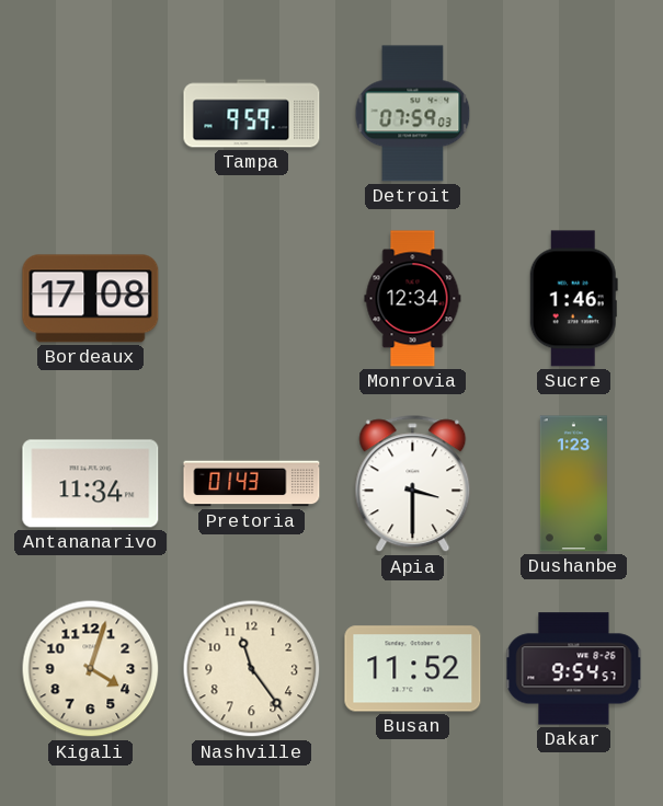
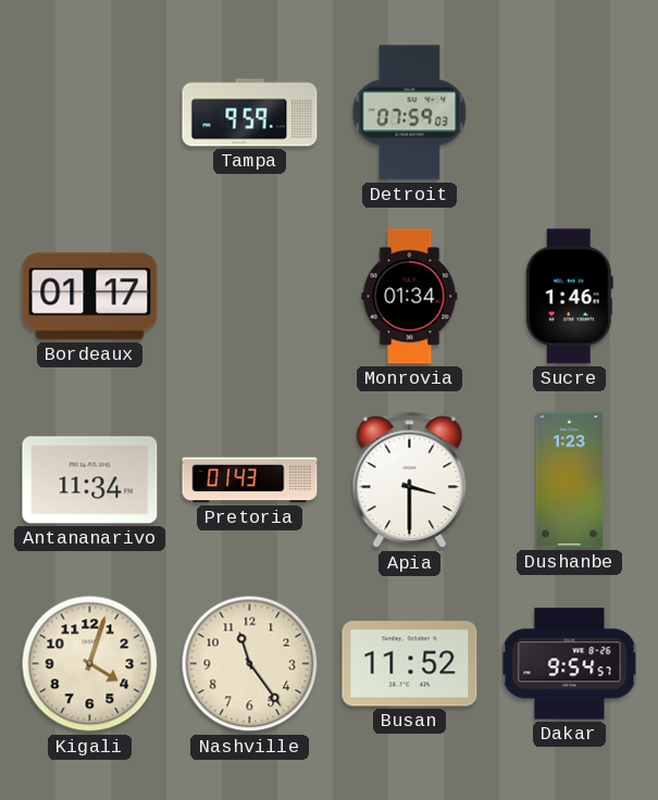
Bordeaux: 17:08 -> 01:17 (90, 297)
Monrovia: 12:34 -> 01:34 (410, 297)
